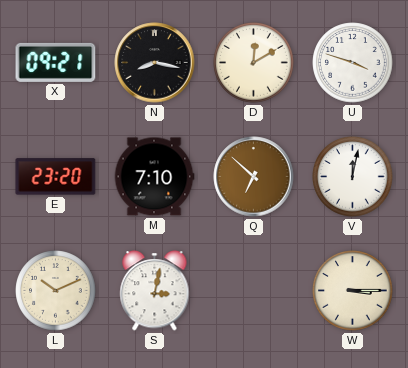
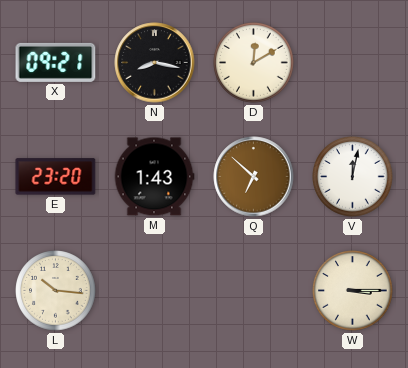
U: 3:48 -> none (353, 63)
M: 7:10 -> 1:43 (154, 177)
L: 10:11 -> 10:16 (56, 291)
S: 3:02 -> none (155, 291)
